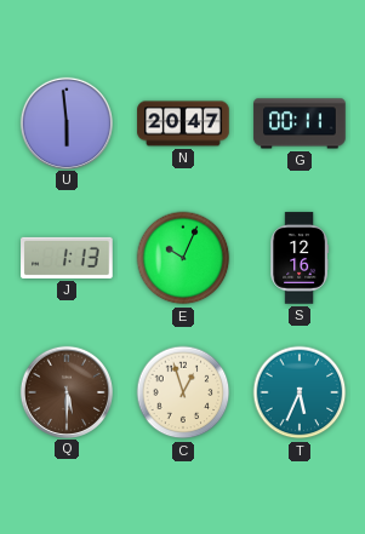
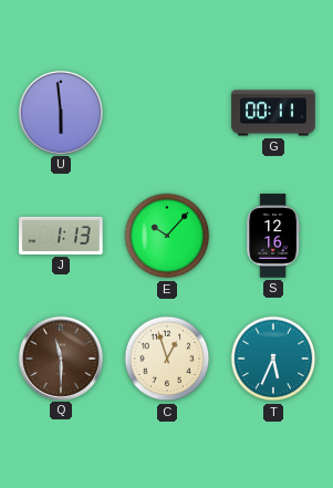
N: 20:47 -> none (183, 124)
E: 10:04 -> 10:07 (167, 236)
Q: 5:30 -> 11:30 (60, 357)
